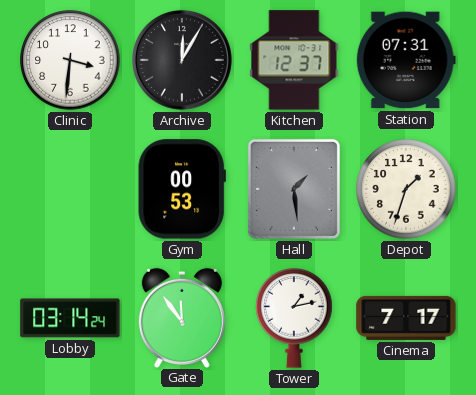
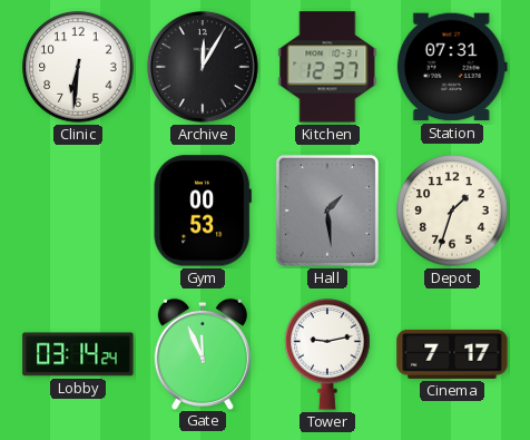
Clinic: 3:31 -> 6:31 (78, 67)
Gate: 11:54 -> 11:56 (203, 353)
Tower: 1:13 -> 9:13 (327, 355)
